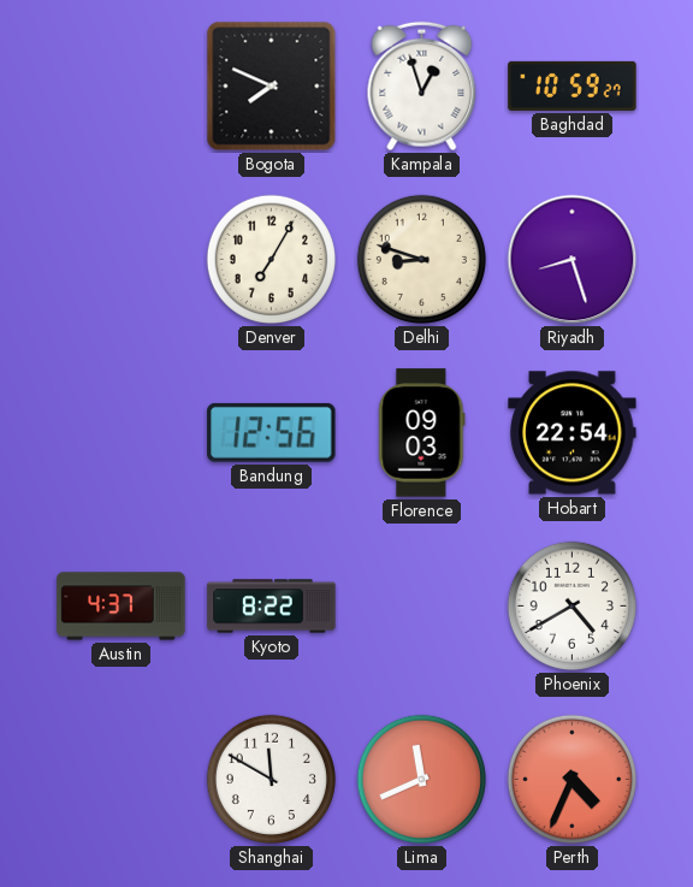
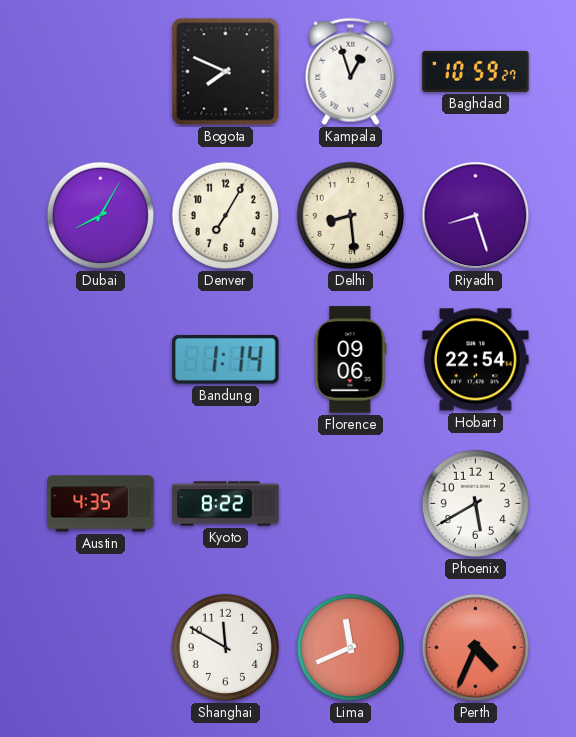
Dubai: none -> 8:05 (100, 215)
Delhi: 8:48 -> 8:29 (350, 215)
Bandung: 12:56 -> 1:14 (226, 359)
Florence: 09:03 -> 09:06 (351, 360)
Austin: 4:37 -> 4:35 (101, 504)
Phoenix: 4:40 -> 5:40 (475, 503)
